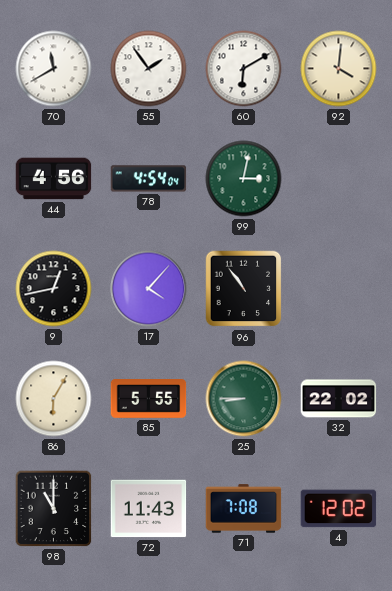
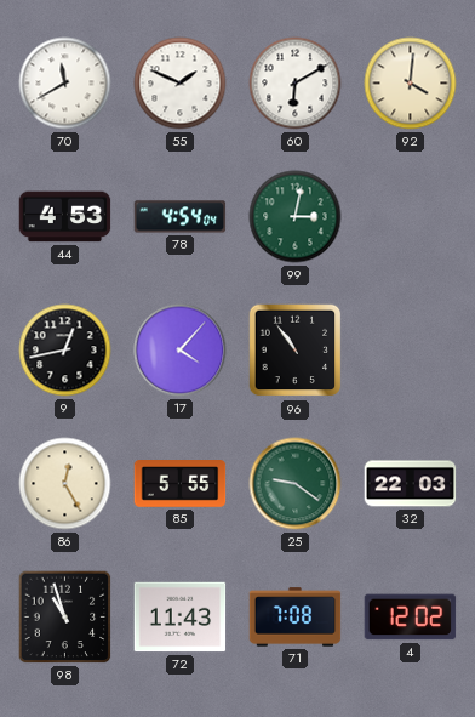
55: 1:54 -> 1:49 (181, 84)
44: 4:56 -> 4:53 (65, 217)
86: 6:05 -> 12:25 (65, 484)
25: 8:45 -> 9:21 (296, 484)
32: 22:02 -> 22:03 (411, 484)
98: 11:00 -> 10:57 (65, 618)
